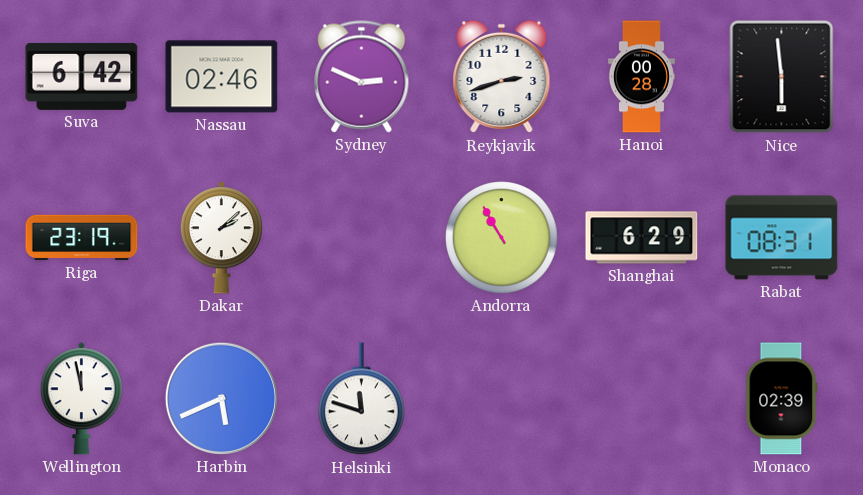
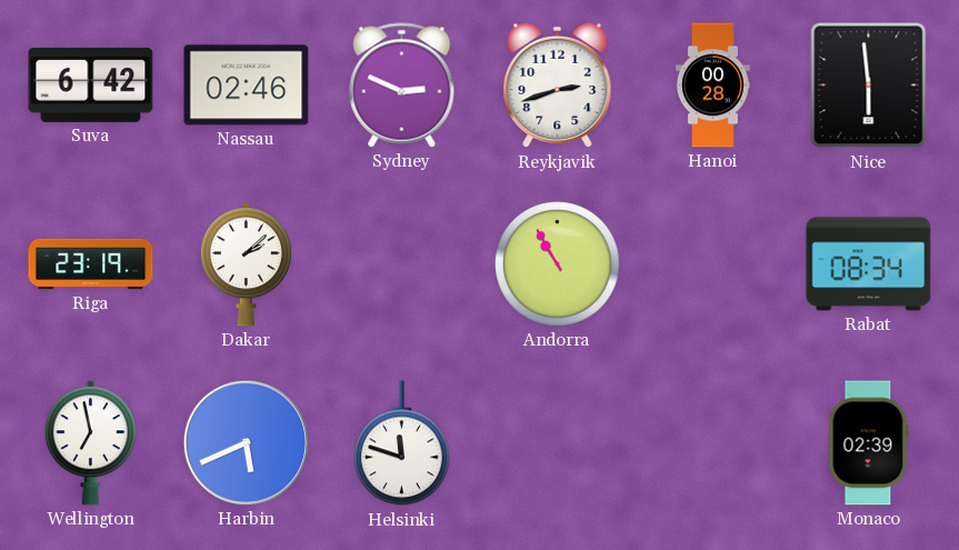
Shanghai: 6:29 -> none (642, 238)
Rabat: 08:31 -> 08:34 (869, 264)
Wellington: 11:58 -> 6:58 (90, 443)
